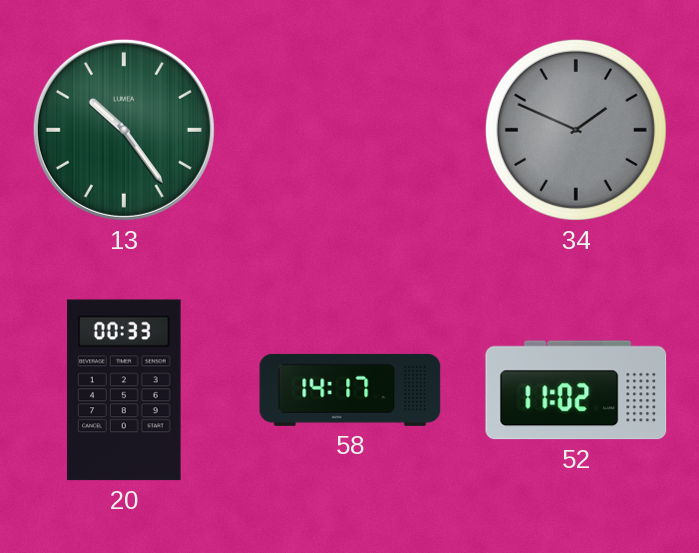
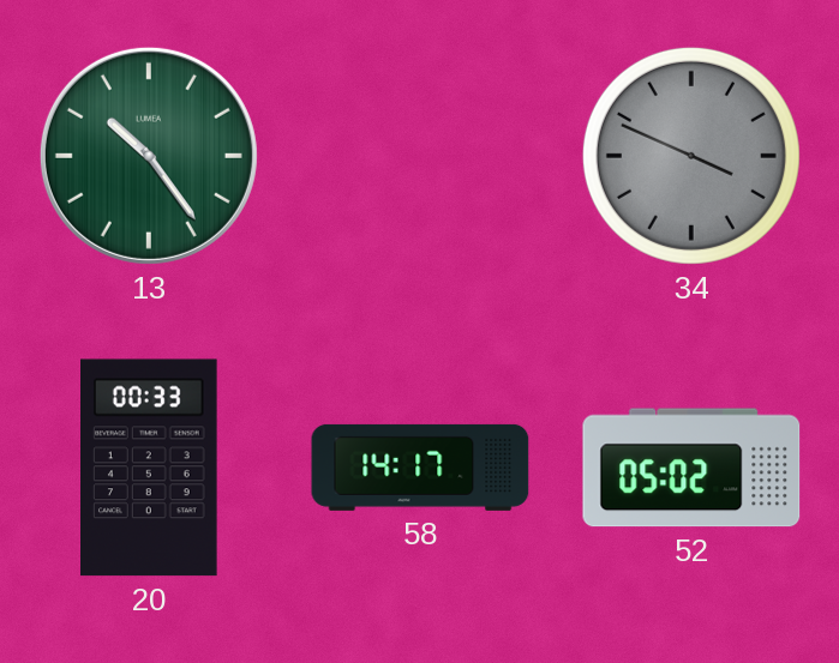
34: 1:49 -> 3:49 (691, 156)
52: 11:02 -> 05:02 (691, 468)
